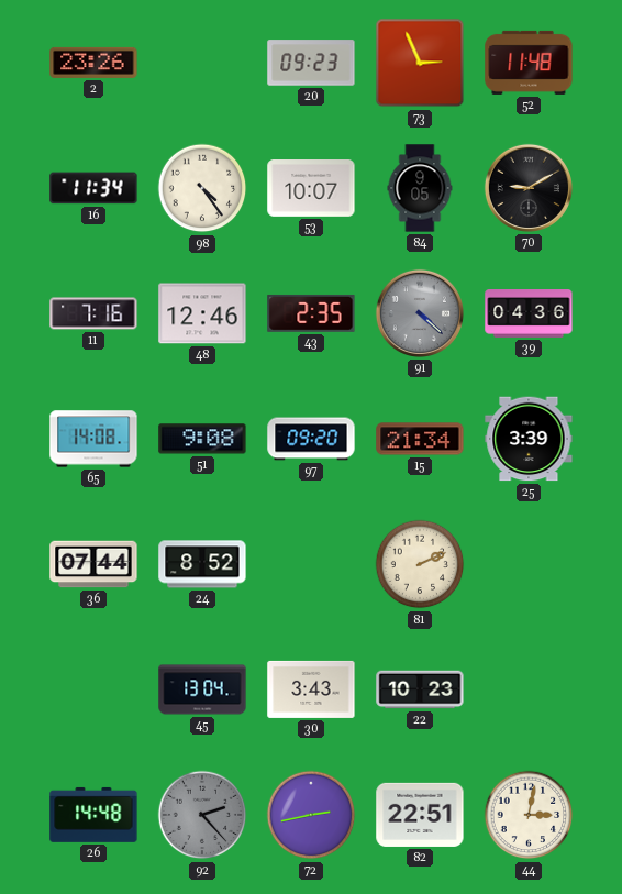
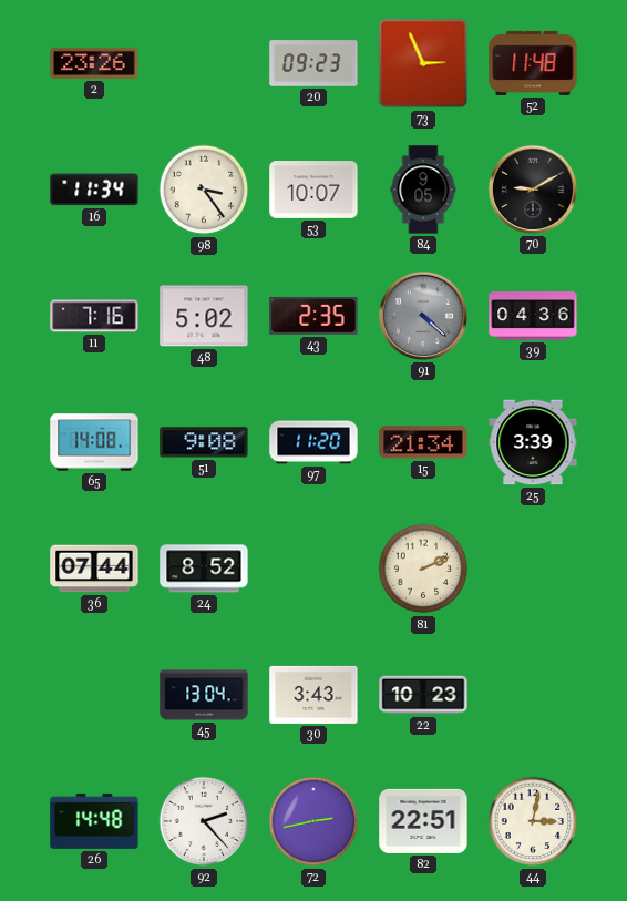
98: 4:24 -> 3:24 (204, 190)
48: 12:46 -> 5:02 (204, 316)
97: 09:20 -> 11:20 (313, 442)
92 dial: grey -> white (204, 821)
